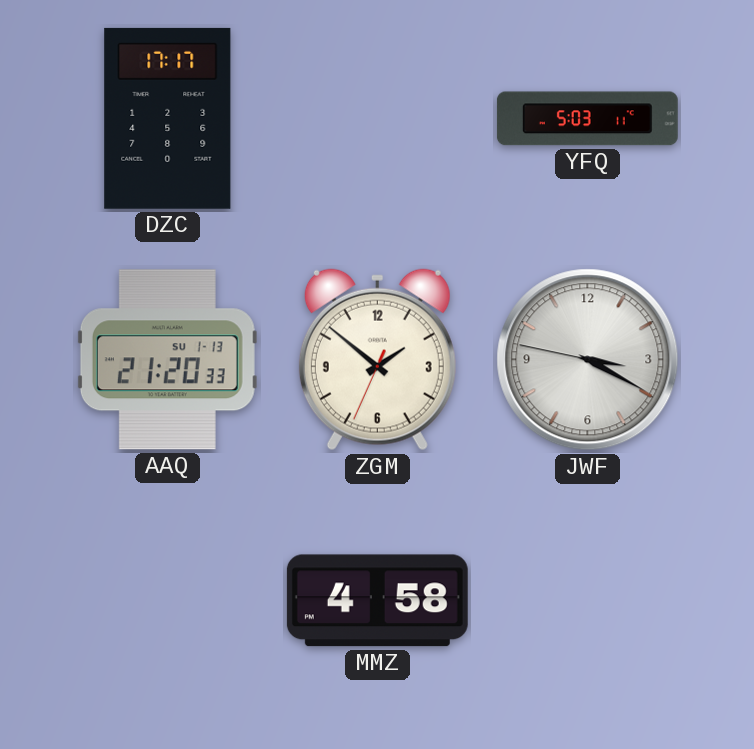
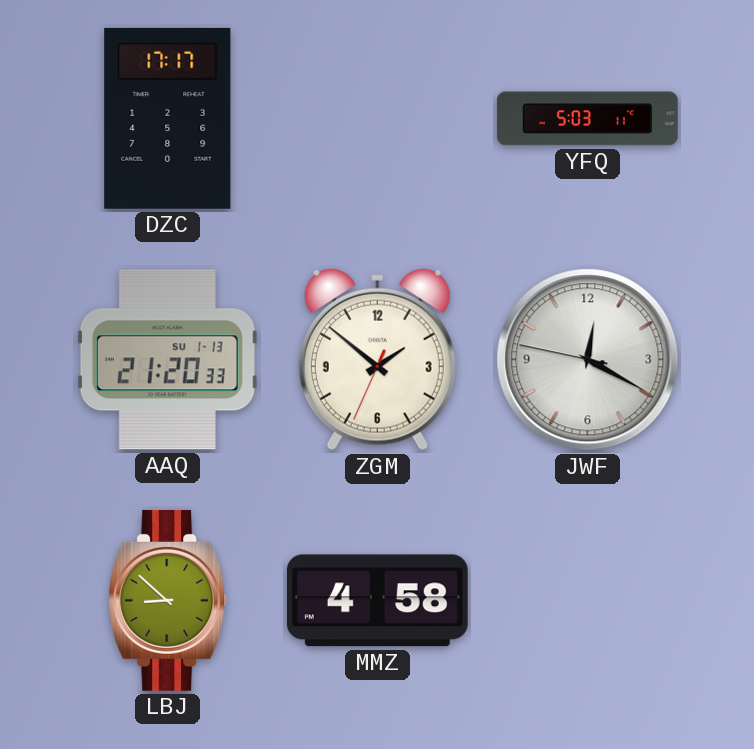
JWF: 3:19 -> 12:19 (588, 360)
LBJ: none -> 8:52 (168, 600)
